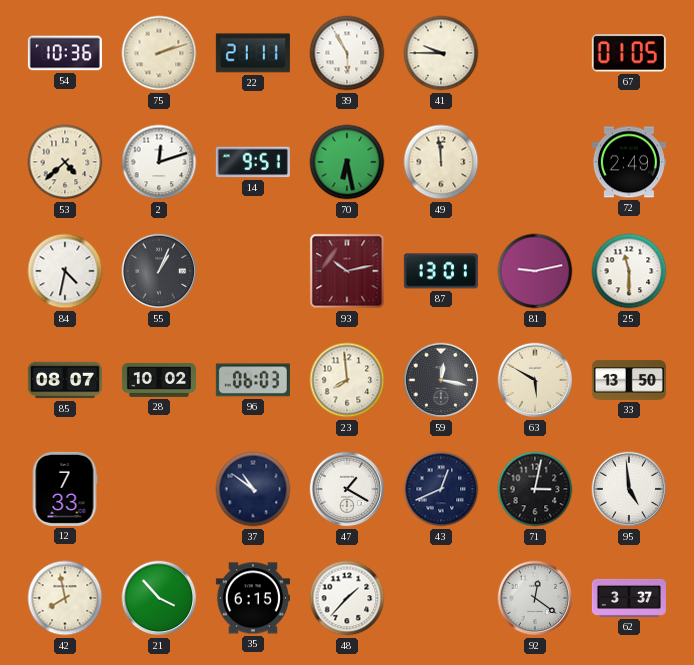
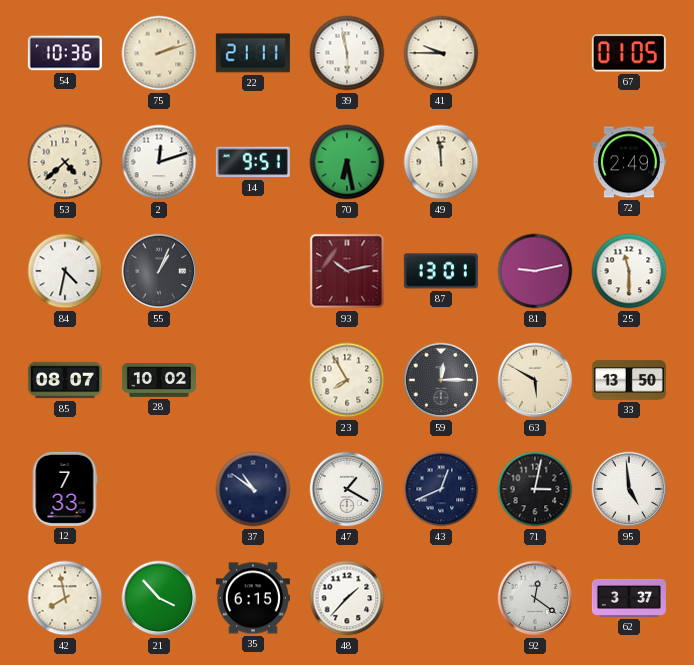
39: 5:55 -> 5:58 (347, 53)
96: 06:03 -> none (253, 380)
23: 7:59 -> 7:55 (347, 380)
59: 12:17 -> 12:15 (441, 380)
